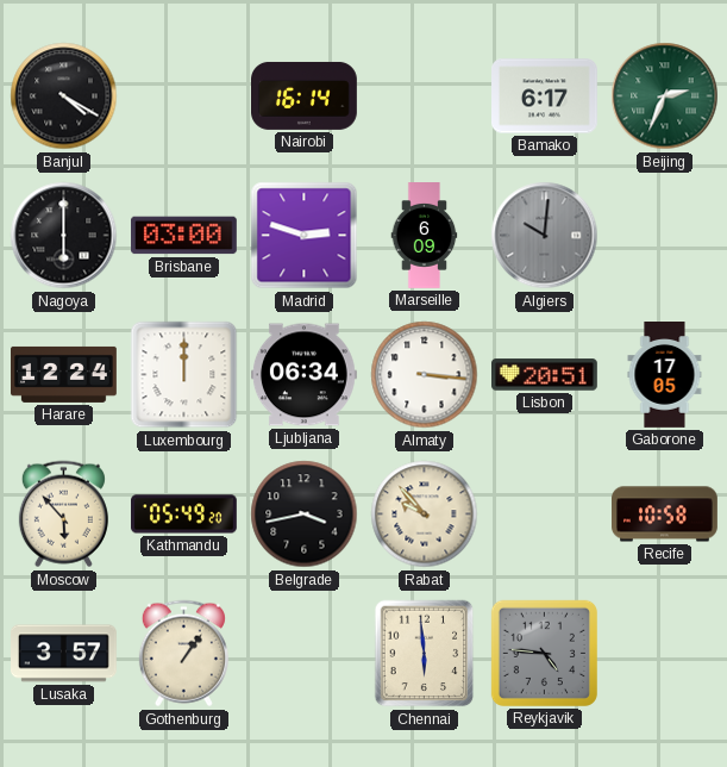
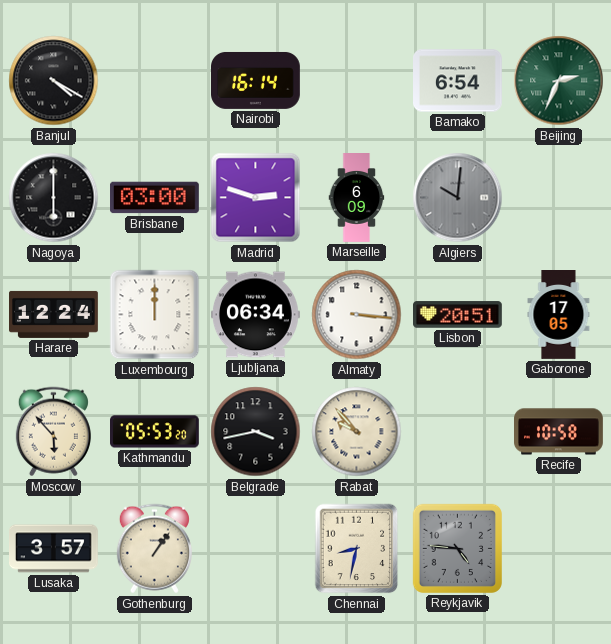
Bamako: 6:17 -> 6:54 (458, 81)
Kathmandu: 05:49 -> 05:53 (155, 432)
Chennai: 5:59 -> 8:32 (357, 549)
